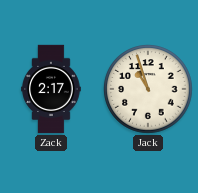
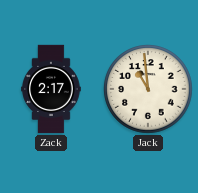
Jack: 10:57 -> 10:59 (148, 89)
